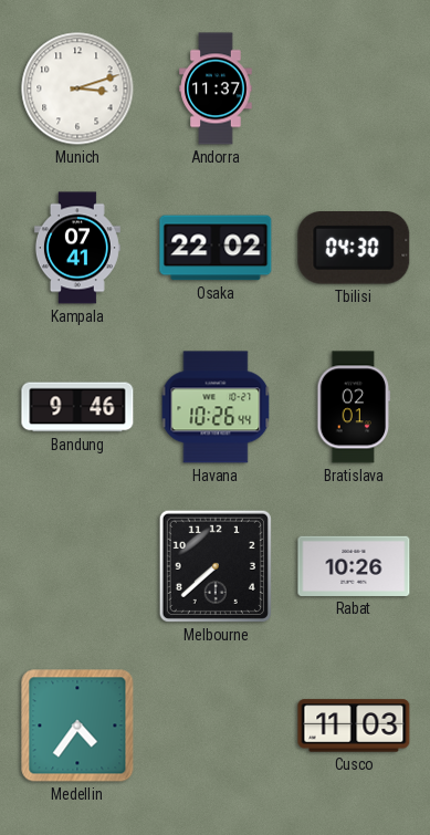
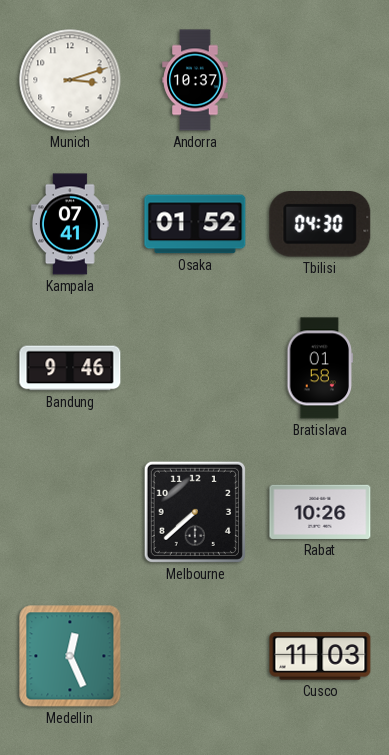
Andorra: 11:37 -> 10:37 (195, 80)
Osaka: 22:02 -> 01:52 (195, 224)
Havana: 10:26 -> none (216, 407)
Bratislava: 02:01 -> 01:58 (320, 368)
Medellin: 4:36 -> 12:26 (70, 656)
